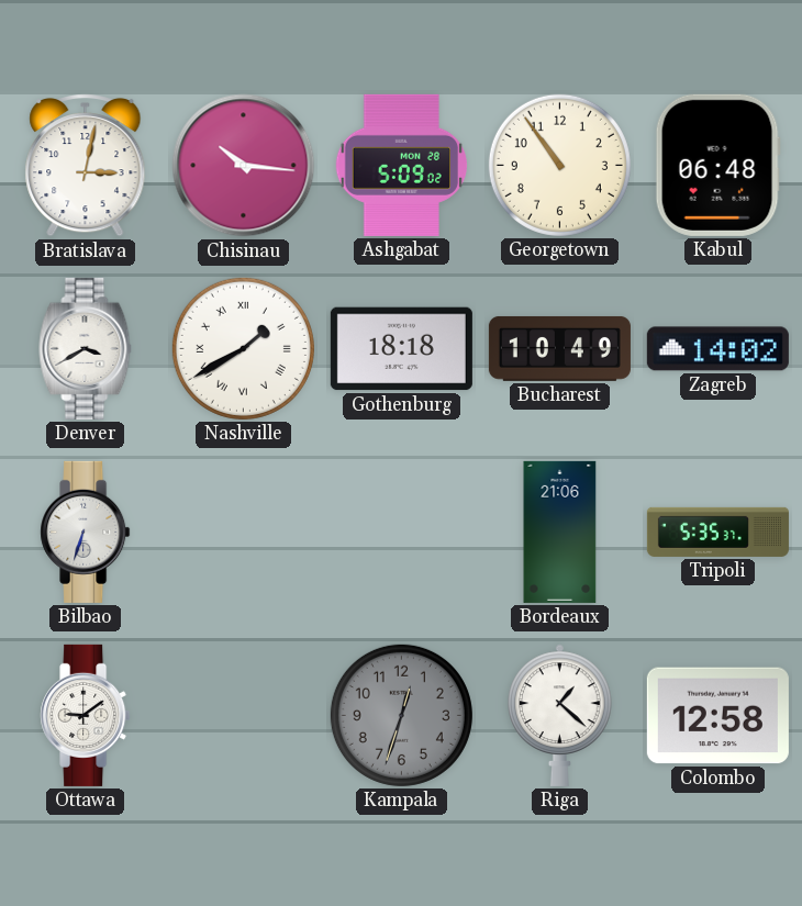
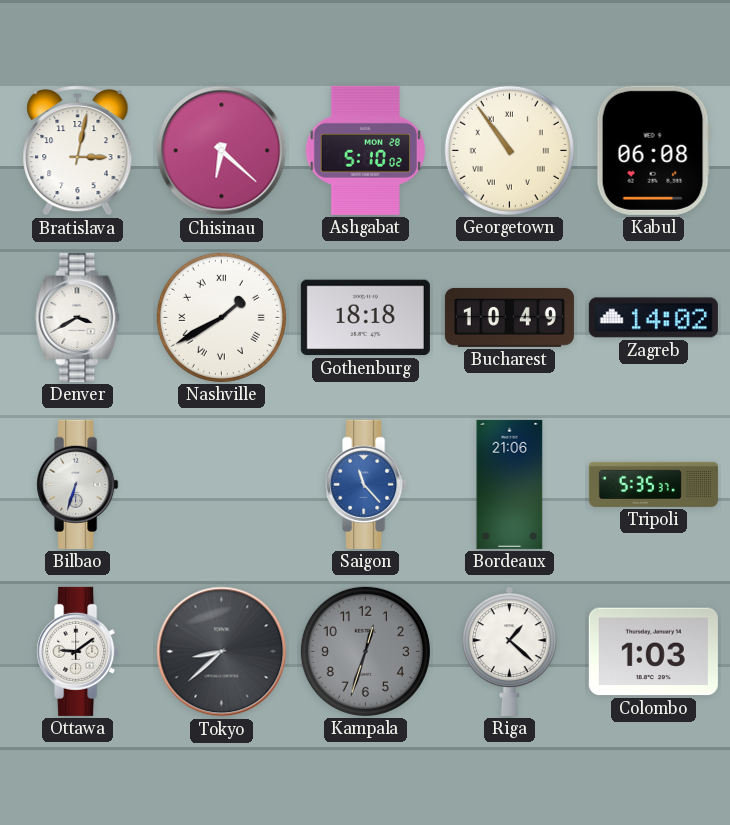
Chisinau: 10:16 -> 6:22 (222, 151)
Ashgabat: 5:09 -> 5:10 (365, 150)
Georgetown numerals: Arabic -> Roman (509, 150)
Kabul: 06:48 -> 06:08 (653, 150)
Saigon: none -> 11:23 (366, 484)
Tokyo: none -> 8:38 (222, 652)
Colombo: 12:58 -> 1:03 (653, 652)
